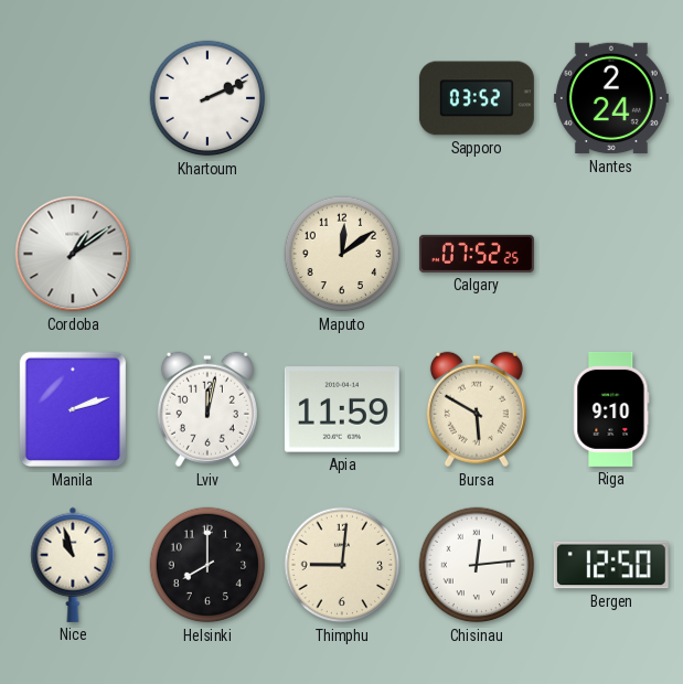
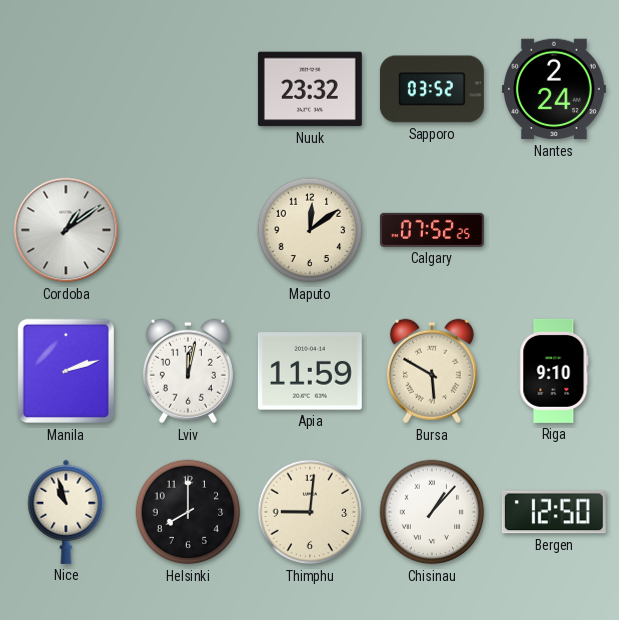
Khartoum: 2:11 -> none (207, 98)
Nuuk: none -> 23:32 (310, 89)
Chisinau: 12:14 -> 1:07 (432, 512)
